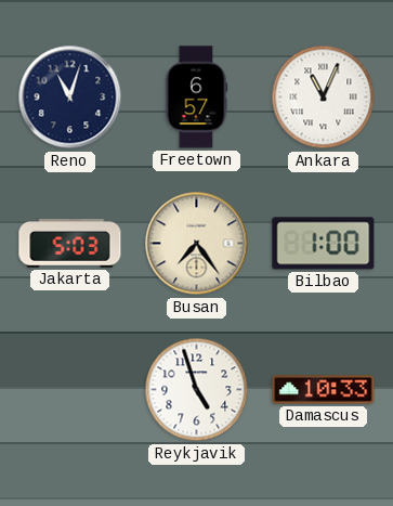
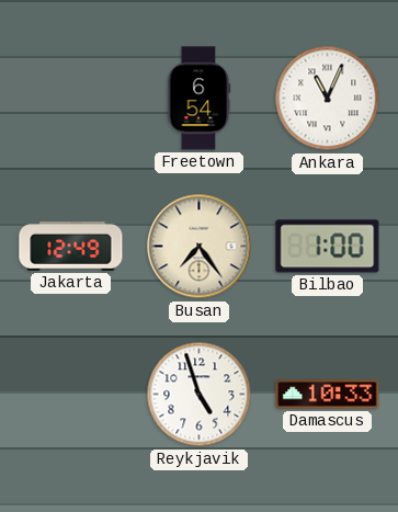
Reno: 11:03 -> none (70, 98)
Freetown: 6:57 -> 6:54 (198, 99)
Jakarta: 5:03 -> 12:49 (71, 247)
